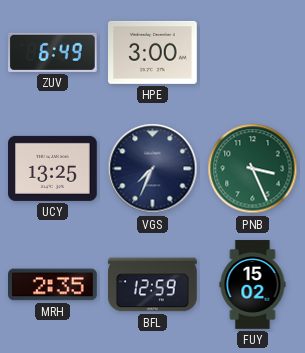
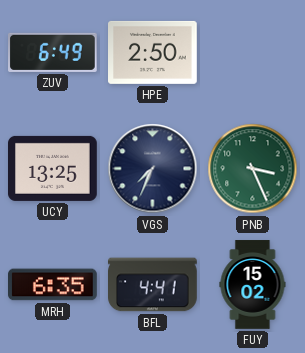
HPE: 3:00 -> 2:50 (153, 52)
MRH: 2:35 -> 6:35 (53, 285)
BFL: 12:59 -> 4:41 (153, 285)
